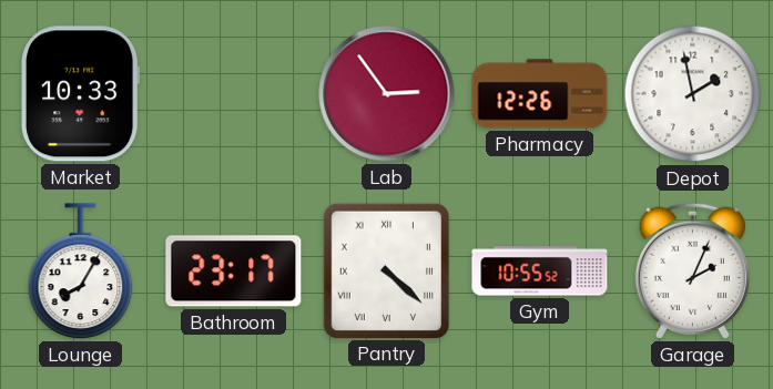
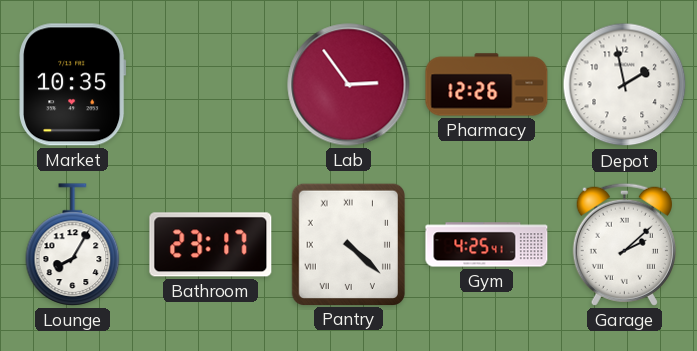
Market: 10:33 -> 10:35 (73, 85)
Gym: 10:55 -> 4:25 (487, 245)
Garage: 2:04 -> 2:08 (624, 244)
